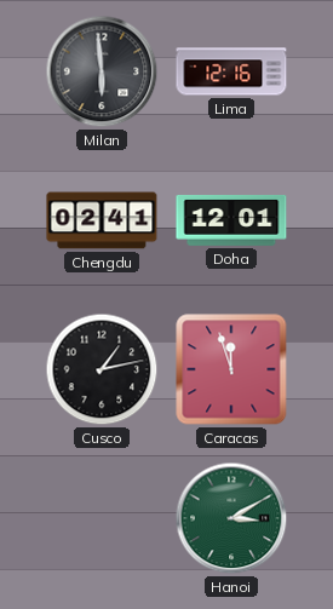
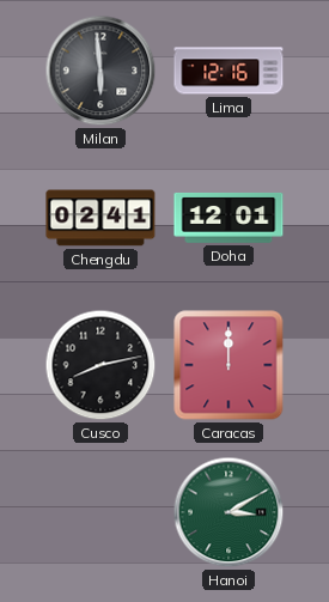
Cusco: 1:13 -> 8:13 (100, 365)
Caracas: 11:57 -> 12:00 (229, 365)
